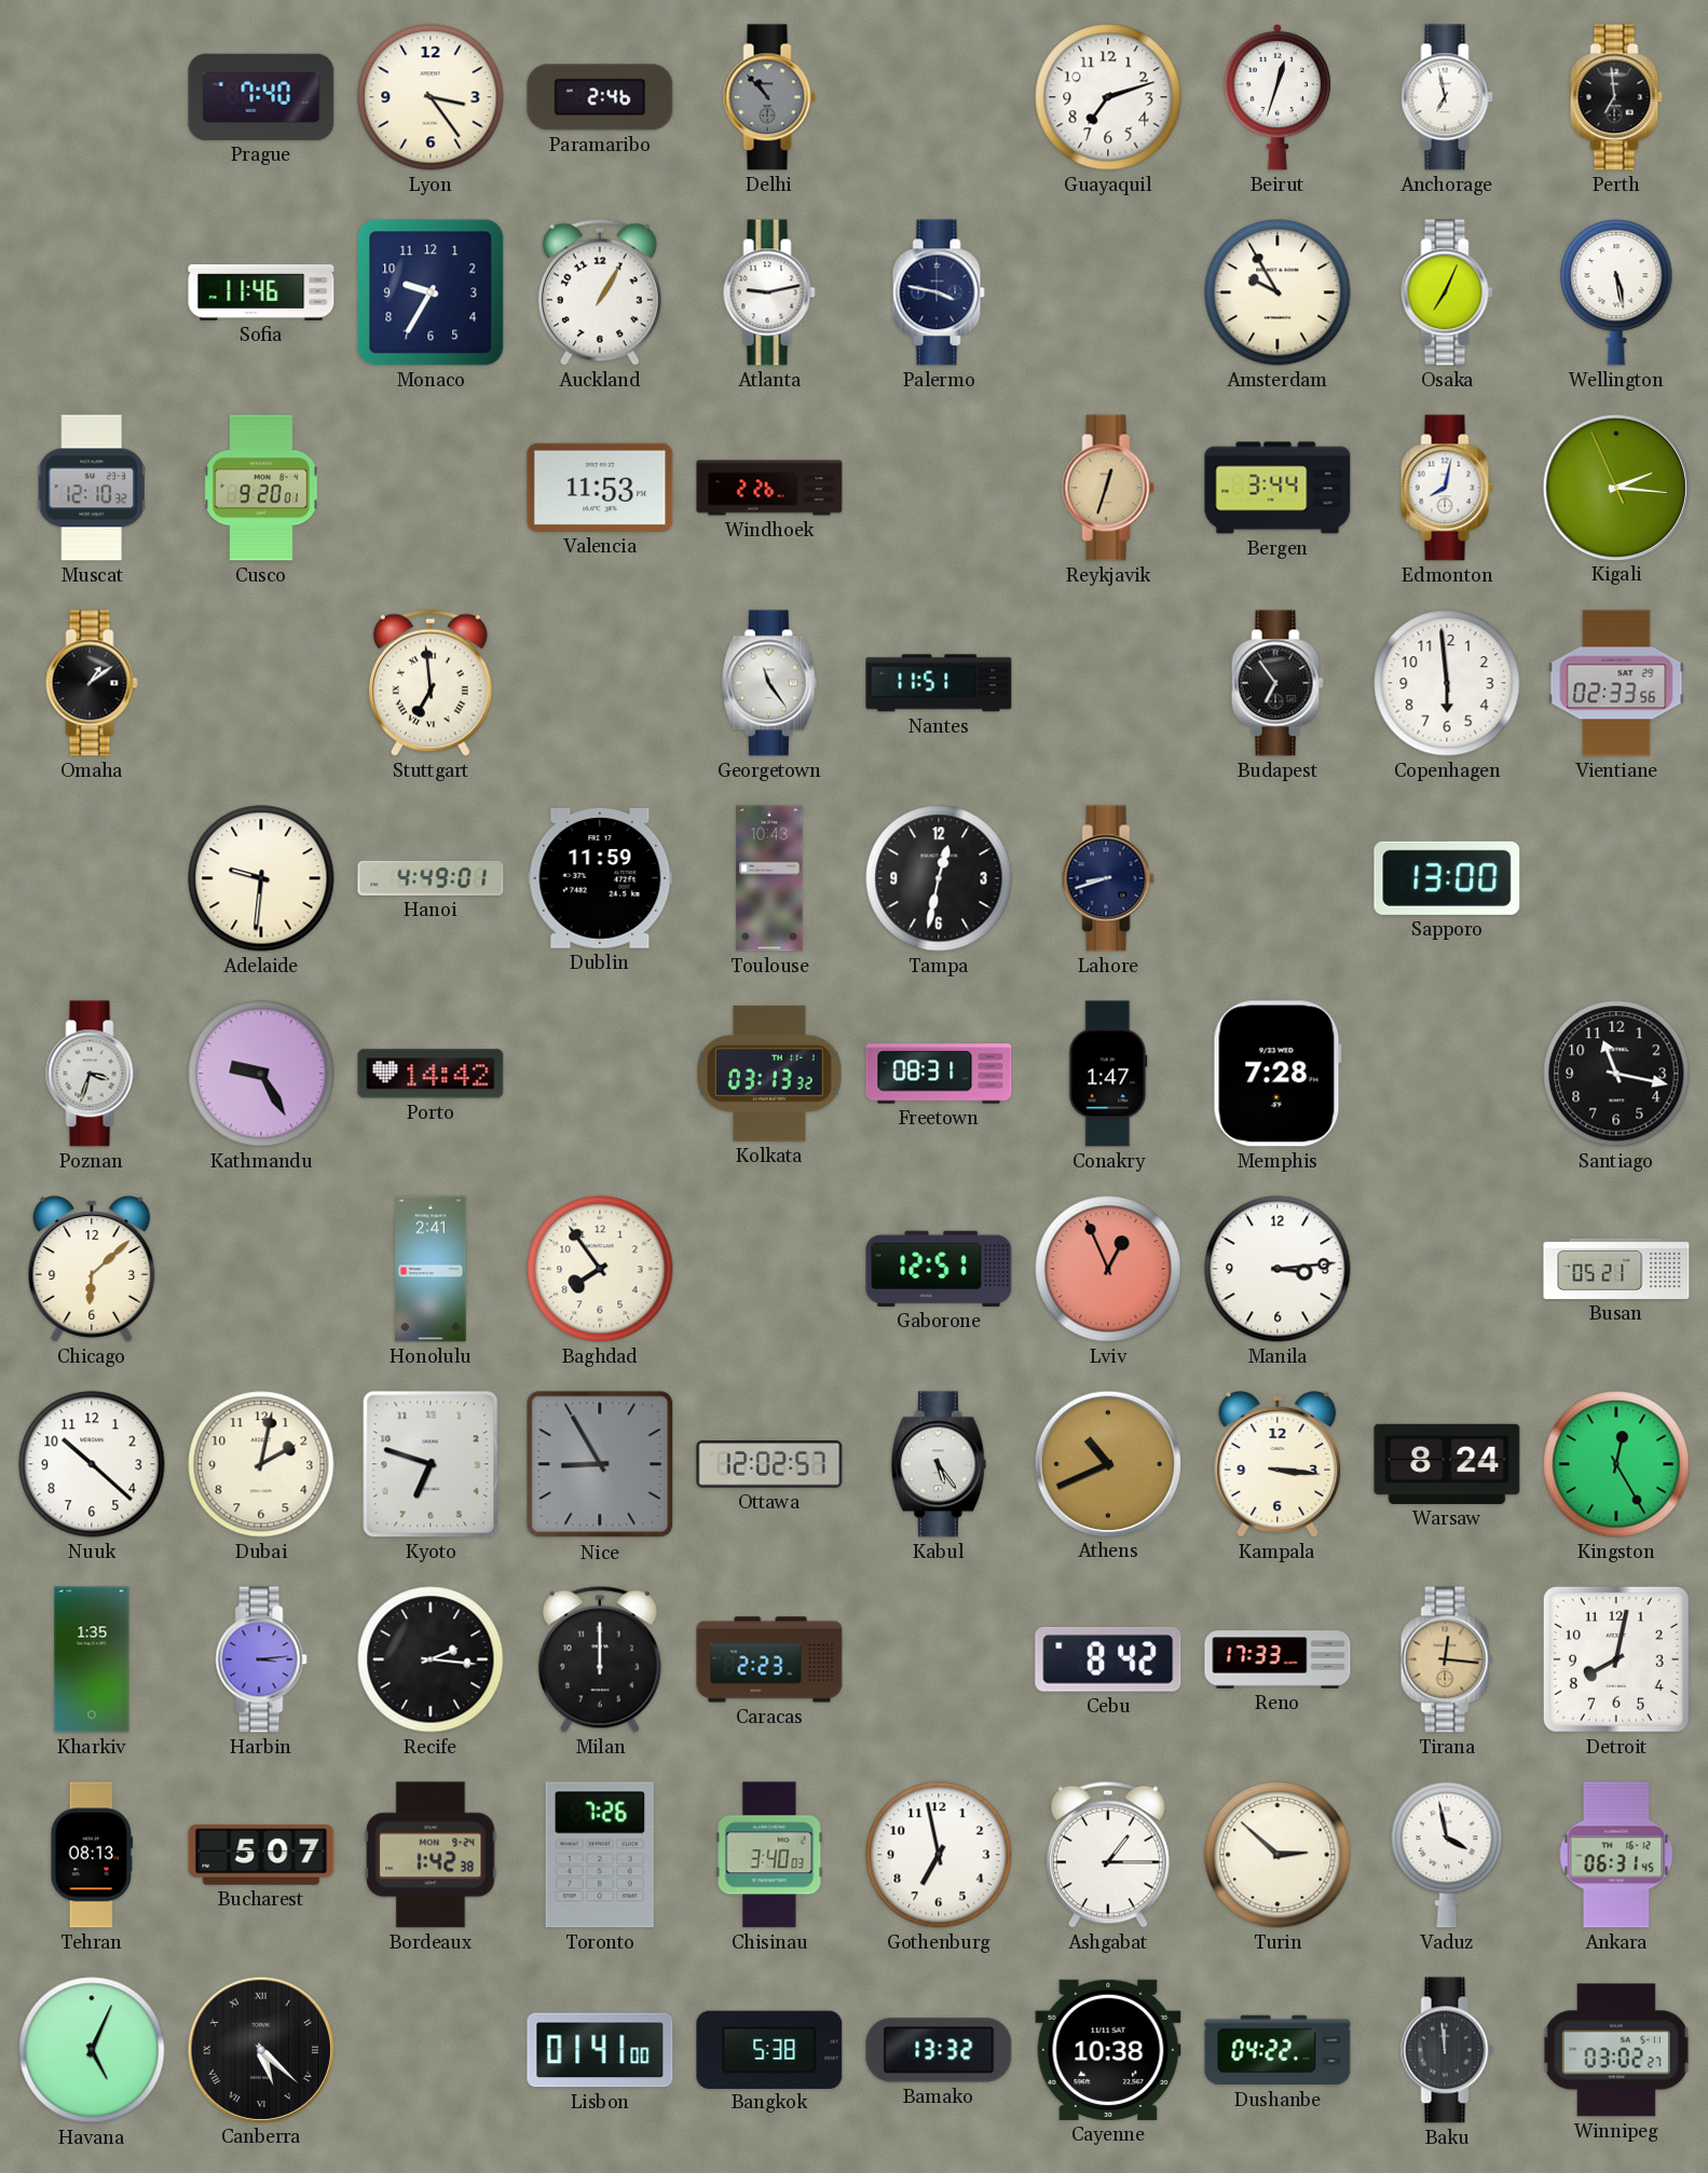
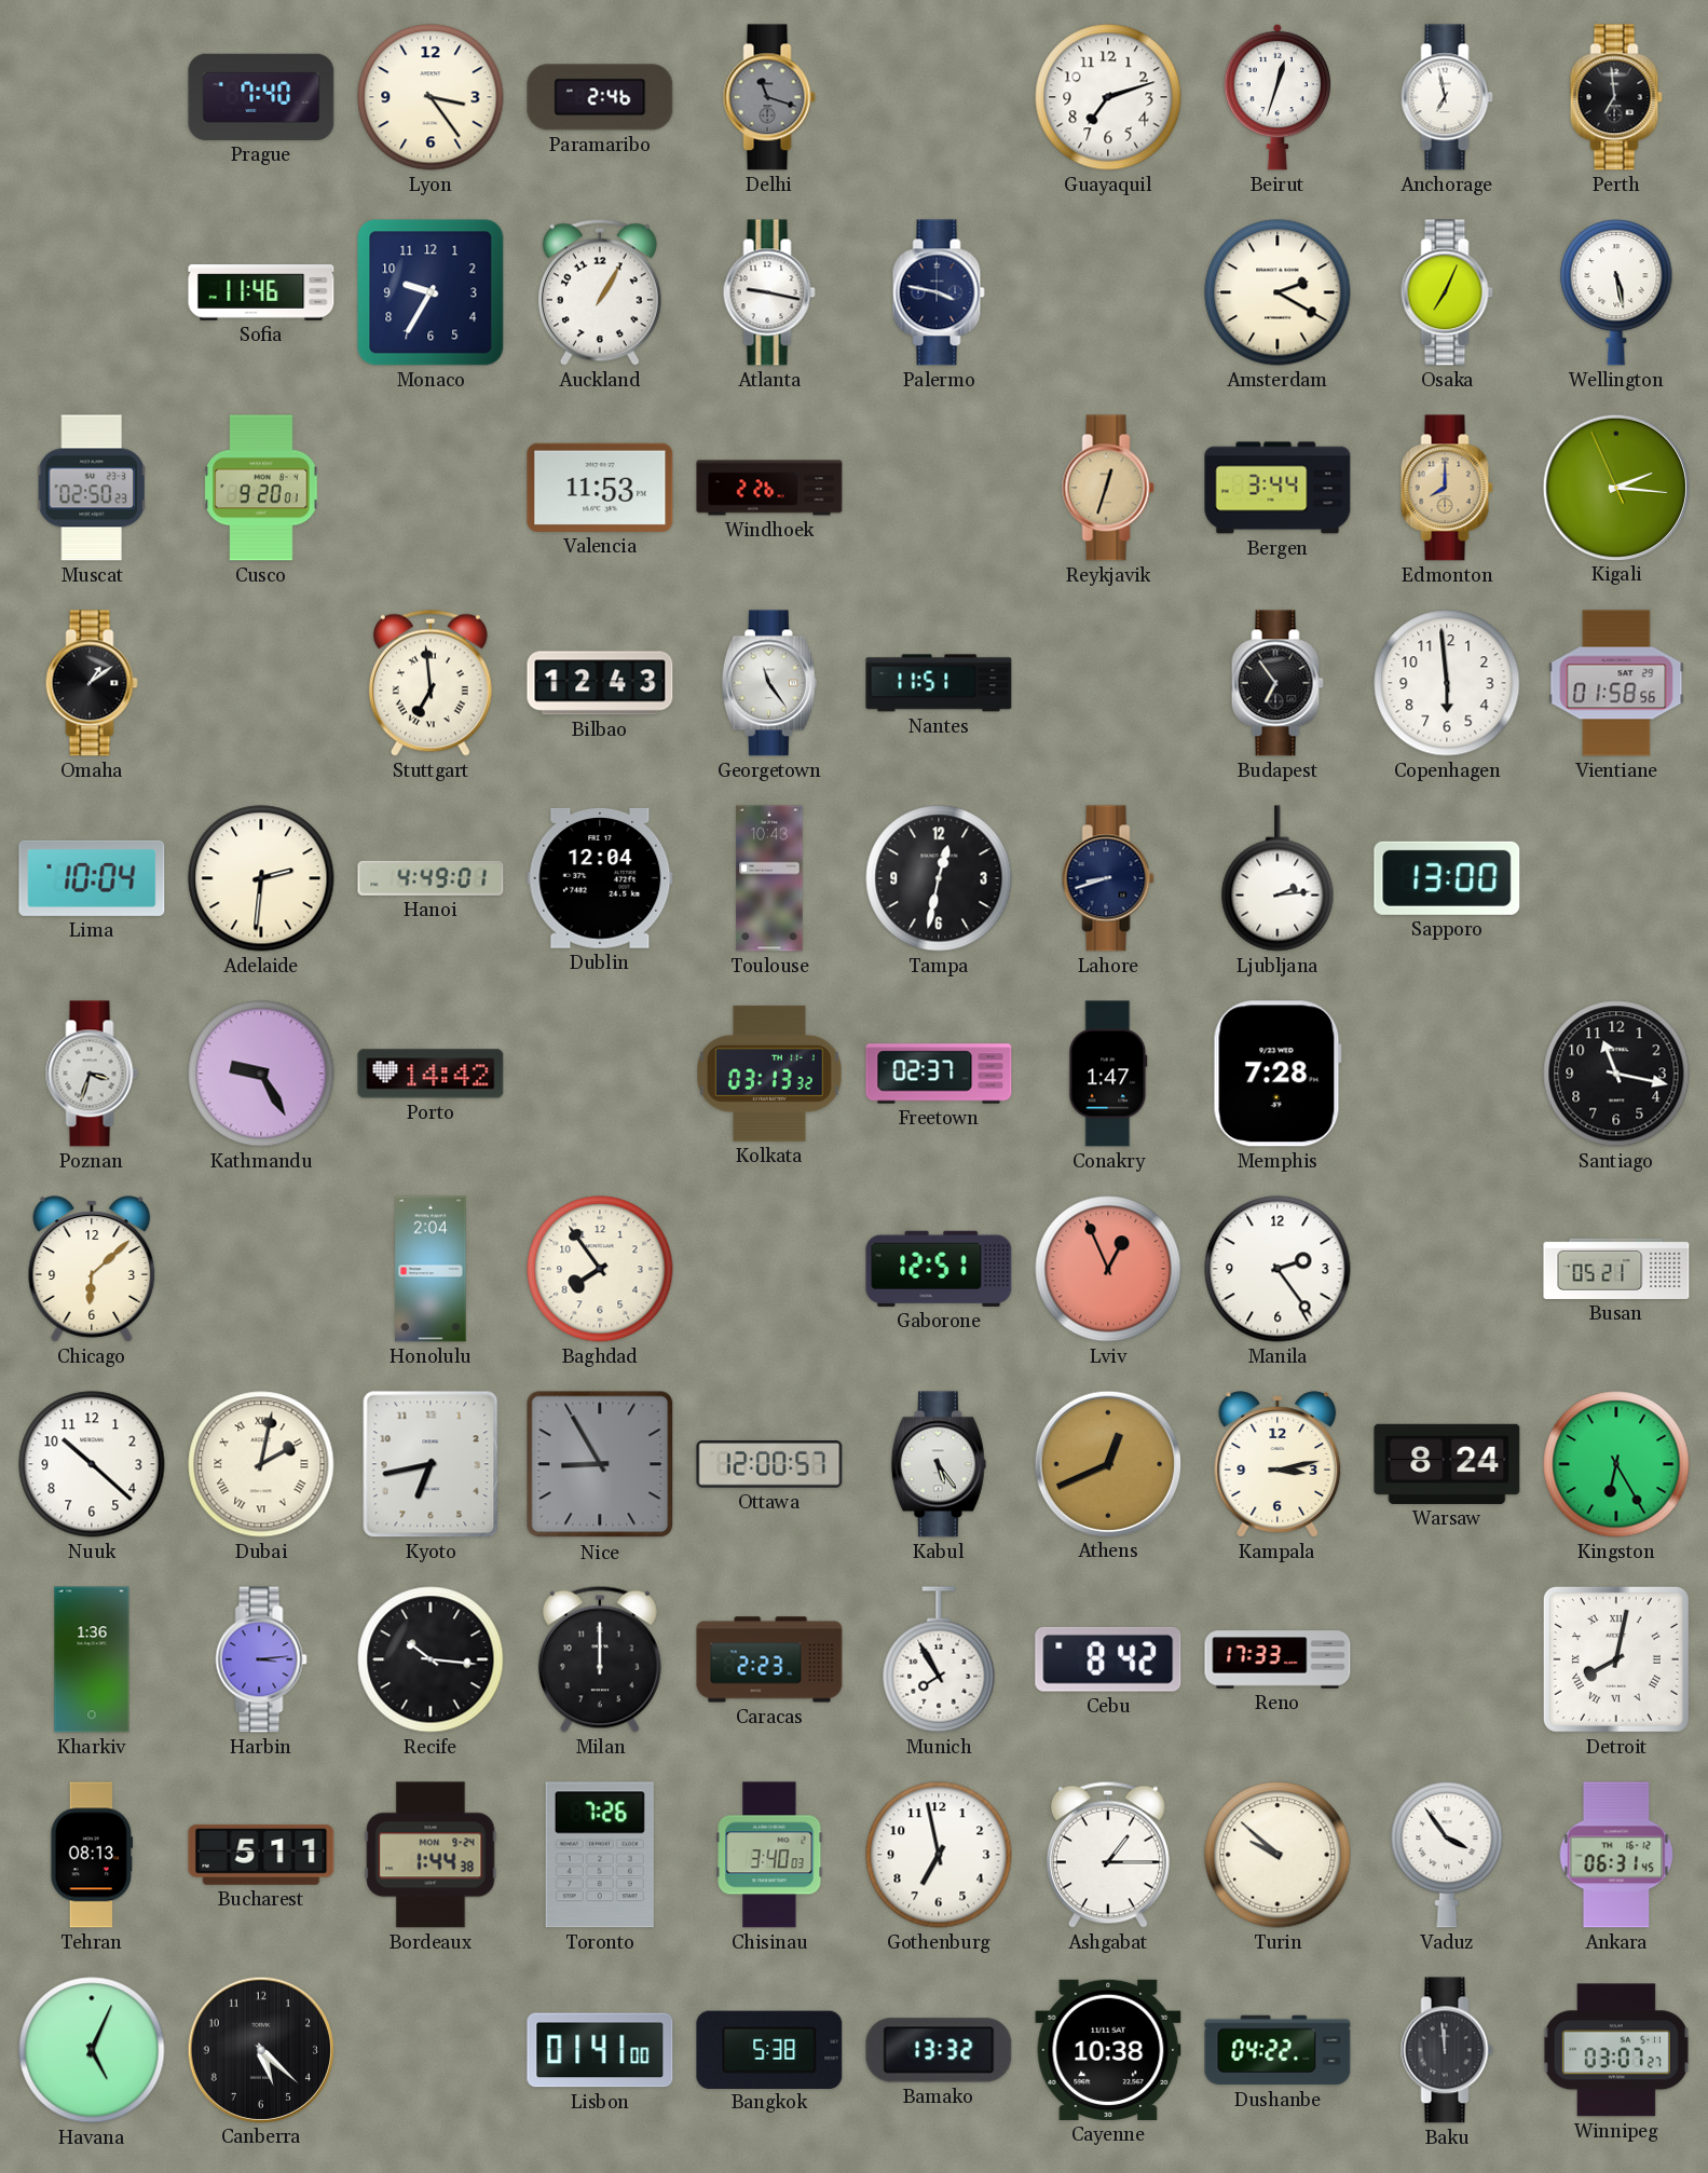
Delhi: 10:53 -> 11:18 (769, 97)
Atlanta: 9:13 -> 9:17 (769, 292)
Amsterdam: 9:55 -> 2:20 (1277, 292)
Muscat: 12:10 -> 02:50 (92, 488)
Edmonton: 8:02 -> 8:00 (1447, 488)
Edmonton dial: white -> champagne (1447, 488)
Bilbao: none -> 12:43 (600, 683)
Vientiane: 02:33 -> 01:58 (1616, 683)
Lima: none -> 10:04 (92, 878)
Adelaide: 9:31 -> 2:31 (261, 878)
Dublin: 11:59 -> 12:04 (600, 878)
Ljubljana: none -> 2:14 (1277, 878)
Freetown: 08:31 -> 02:37 (939, 1074)
Honolulu: 2:41 -> 2:04 (431, 1269)
Manila: 3:14 -> 2:24 (1277, 1269)
Dubai numerals: Arabic -> Roman (261, 1464)
Kyoto: 6:48 -> 6:43 (431, 1464)
Ottawa: 12:02 -> 12:00 (769, 1464)
Athens: 10:41 -> 12:41 (1107, 1463)
Kampala: 3:16 -> 3:13 (1277, 1464)
Kingston: 12:25 -> 6:25 (1616, 1464)
Kharkiv: 1:35 -> 1:36 (92, 1659)
Recife: 2:16 -> 10:16 (431, 1659)
Munich: none -> 7:55 (939, 1659)
Tirana: 12:16 -> none (1447, 1659)
Detroit numerals: Arabic -> Roman (1616, 1659)
Bucharest: 5:07 -> 5:11 (261, 1855)
Bordeaux: 1:42 -> 1:44 (431, 1855)
Turin: 2:52 -> 9:52 (1277, 1855)
Vaduz: 3:58 -> 3:54 (1447, 1855)
Canberra numerals: Roman -> Arabic (260, 2049)
Winnipeg: 03:02 -> 03:07 (1616, 2050)
